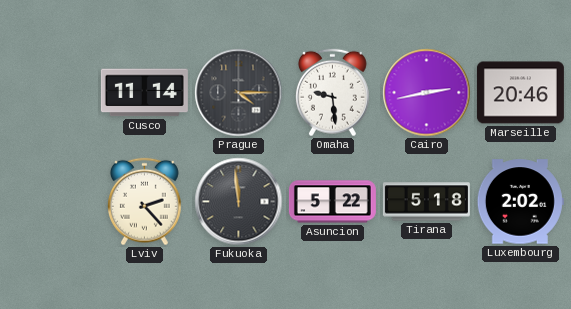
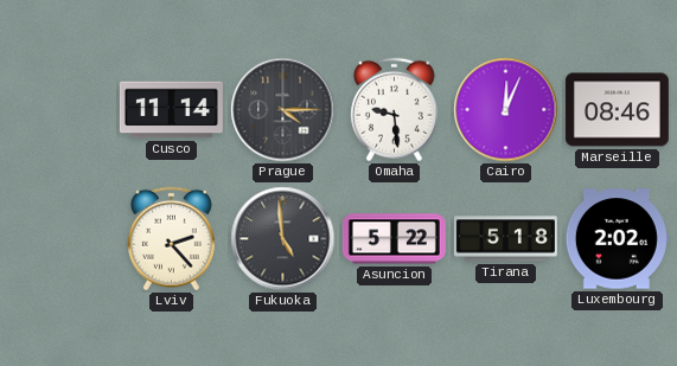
Cairo: 2:43 -> 12:04 (506, 110)
Marseille: 20:46 -> 08:46 (617, 110)
Fukuoka: 11:59 -> 4:59 (283, 239)
